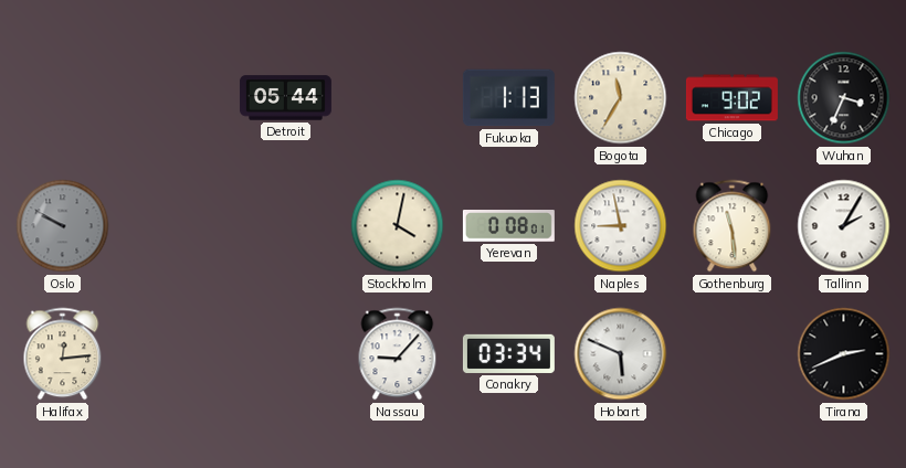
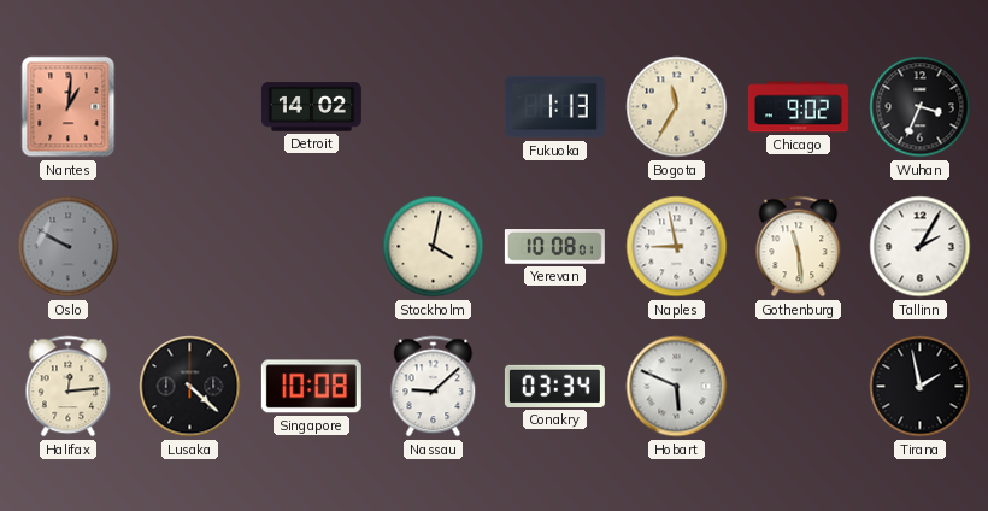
Nantes: none -> 1:01 (69, 107)
Detroit: 05:44 -> 14:02 (311, 107)
Yerevan: 0:08 -> 10:08 (554, 247)
Lusaka: none -> 4:22 (190, 387)
Singapore: none -> 10:08 (311, 387)
Nassau: 9:07 -> 9:08 (434, 387)
Tirana: 2:41 -> 1:58 (921, 387)
